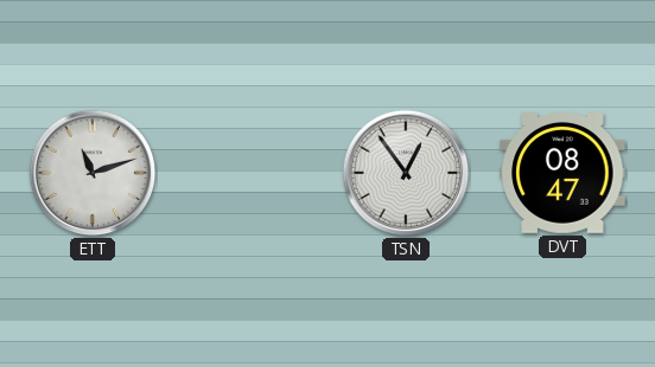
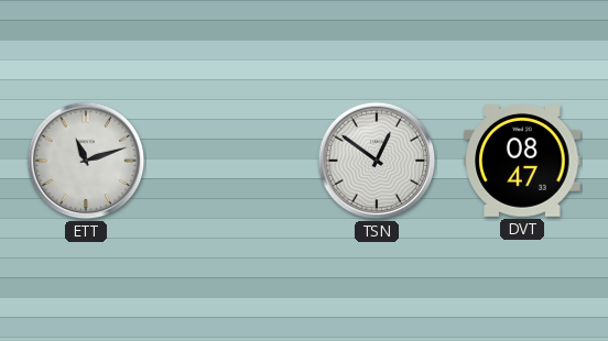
TSN: 12:54 -> 12:51 (377, 161)
